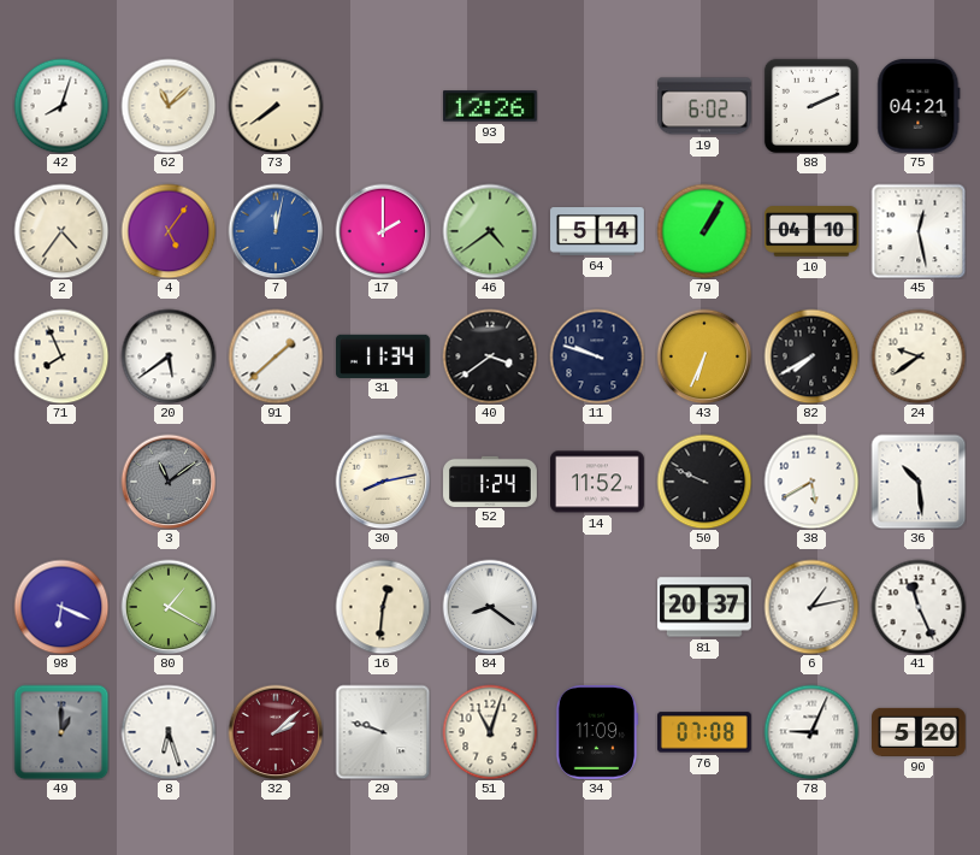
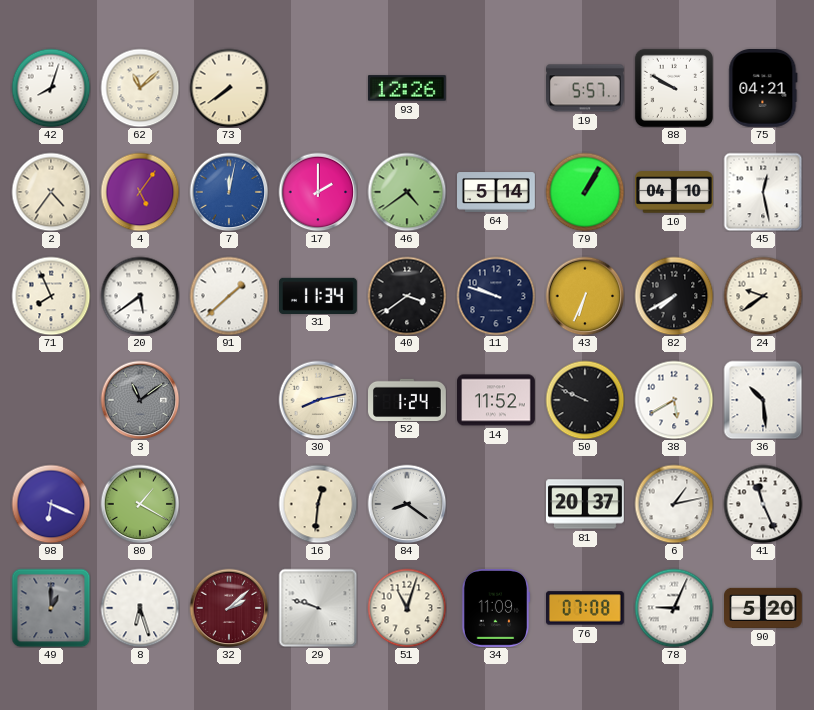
19: 6:02 -> 5:57 (585, 88)
88: 2:11 -> 9:50 (674, 88)
